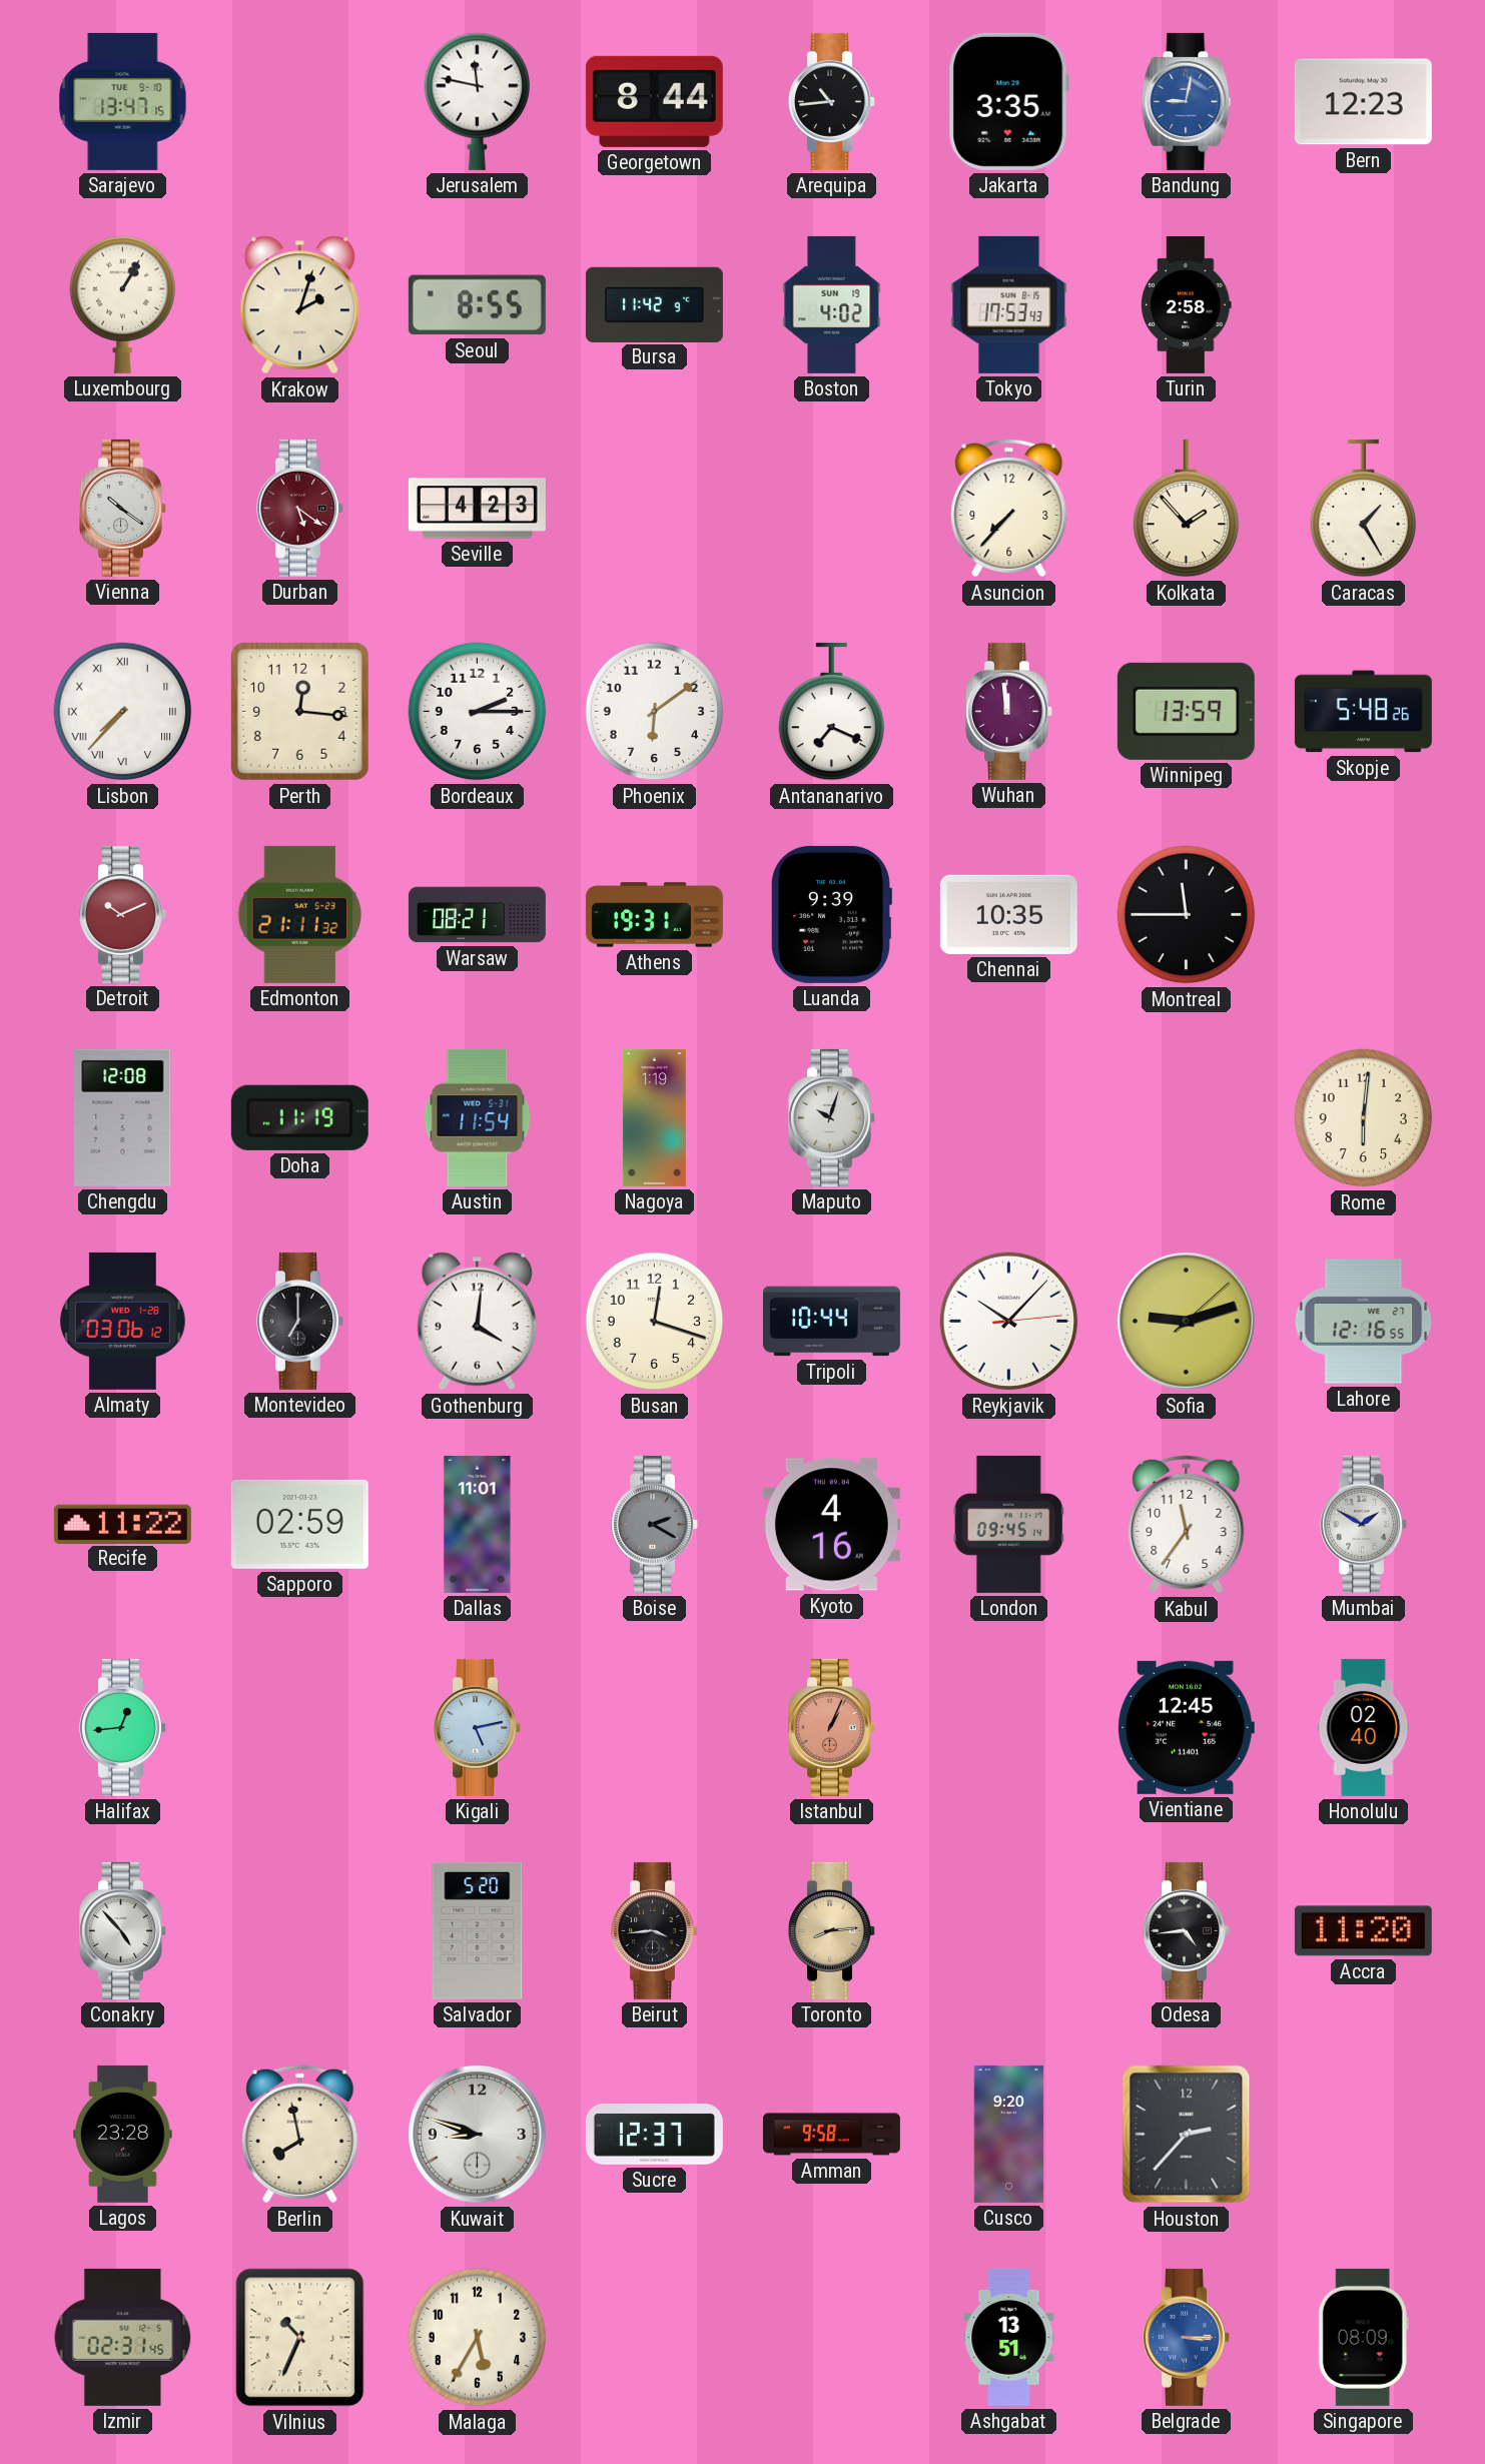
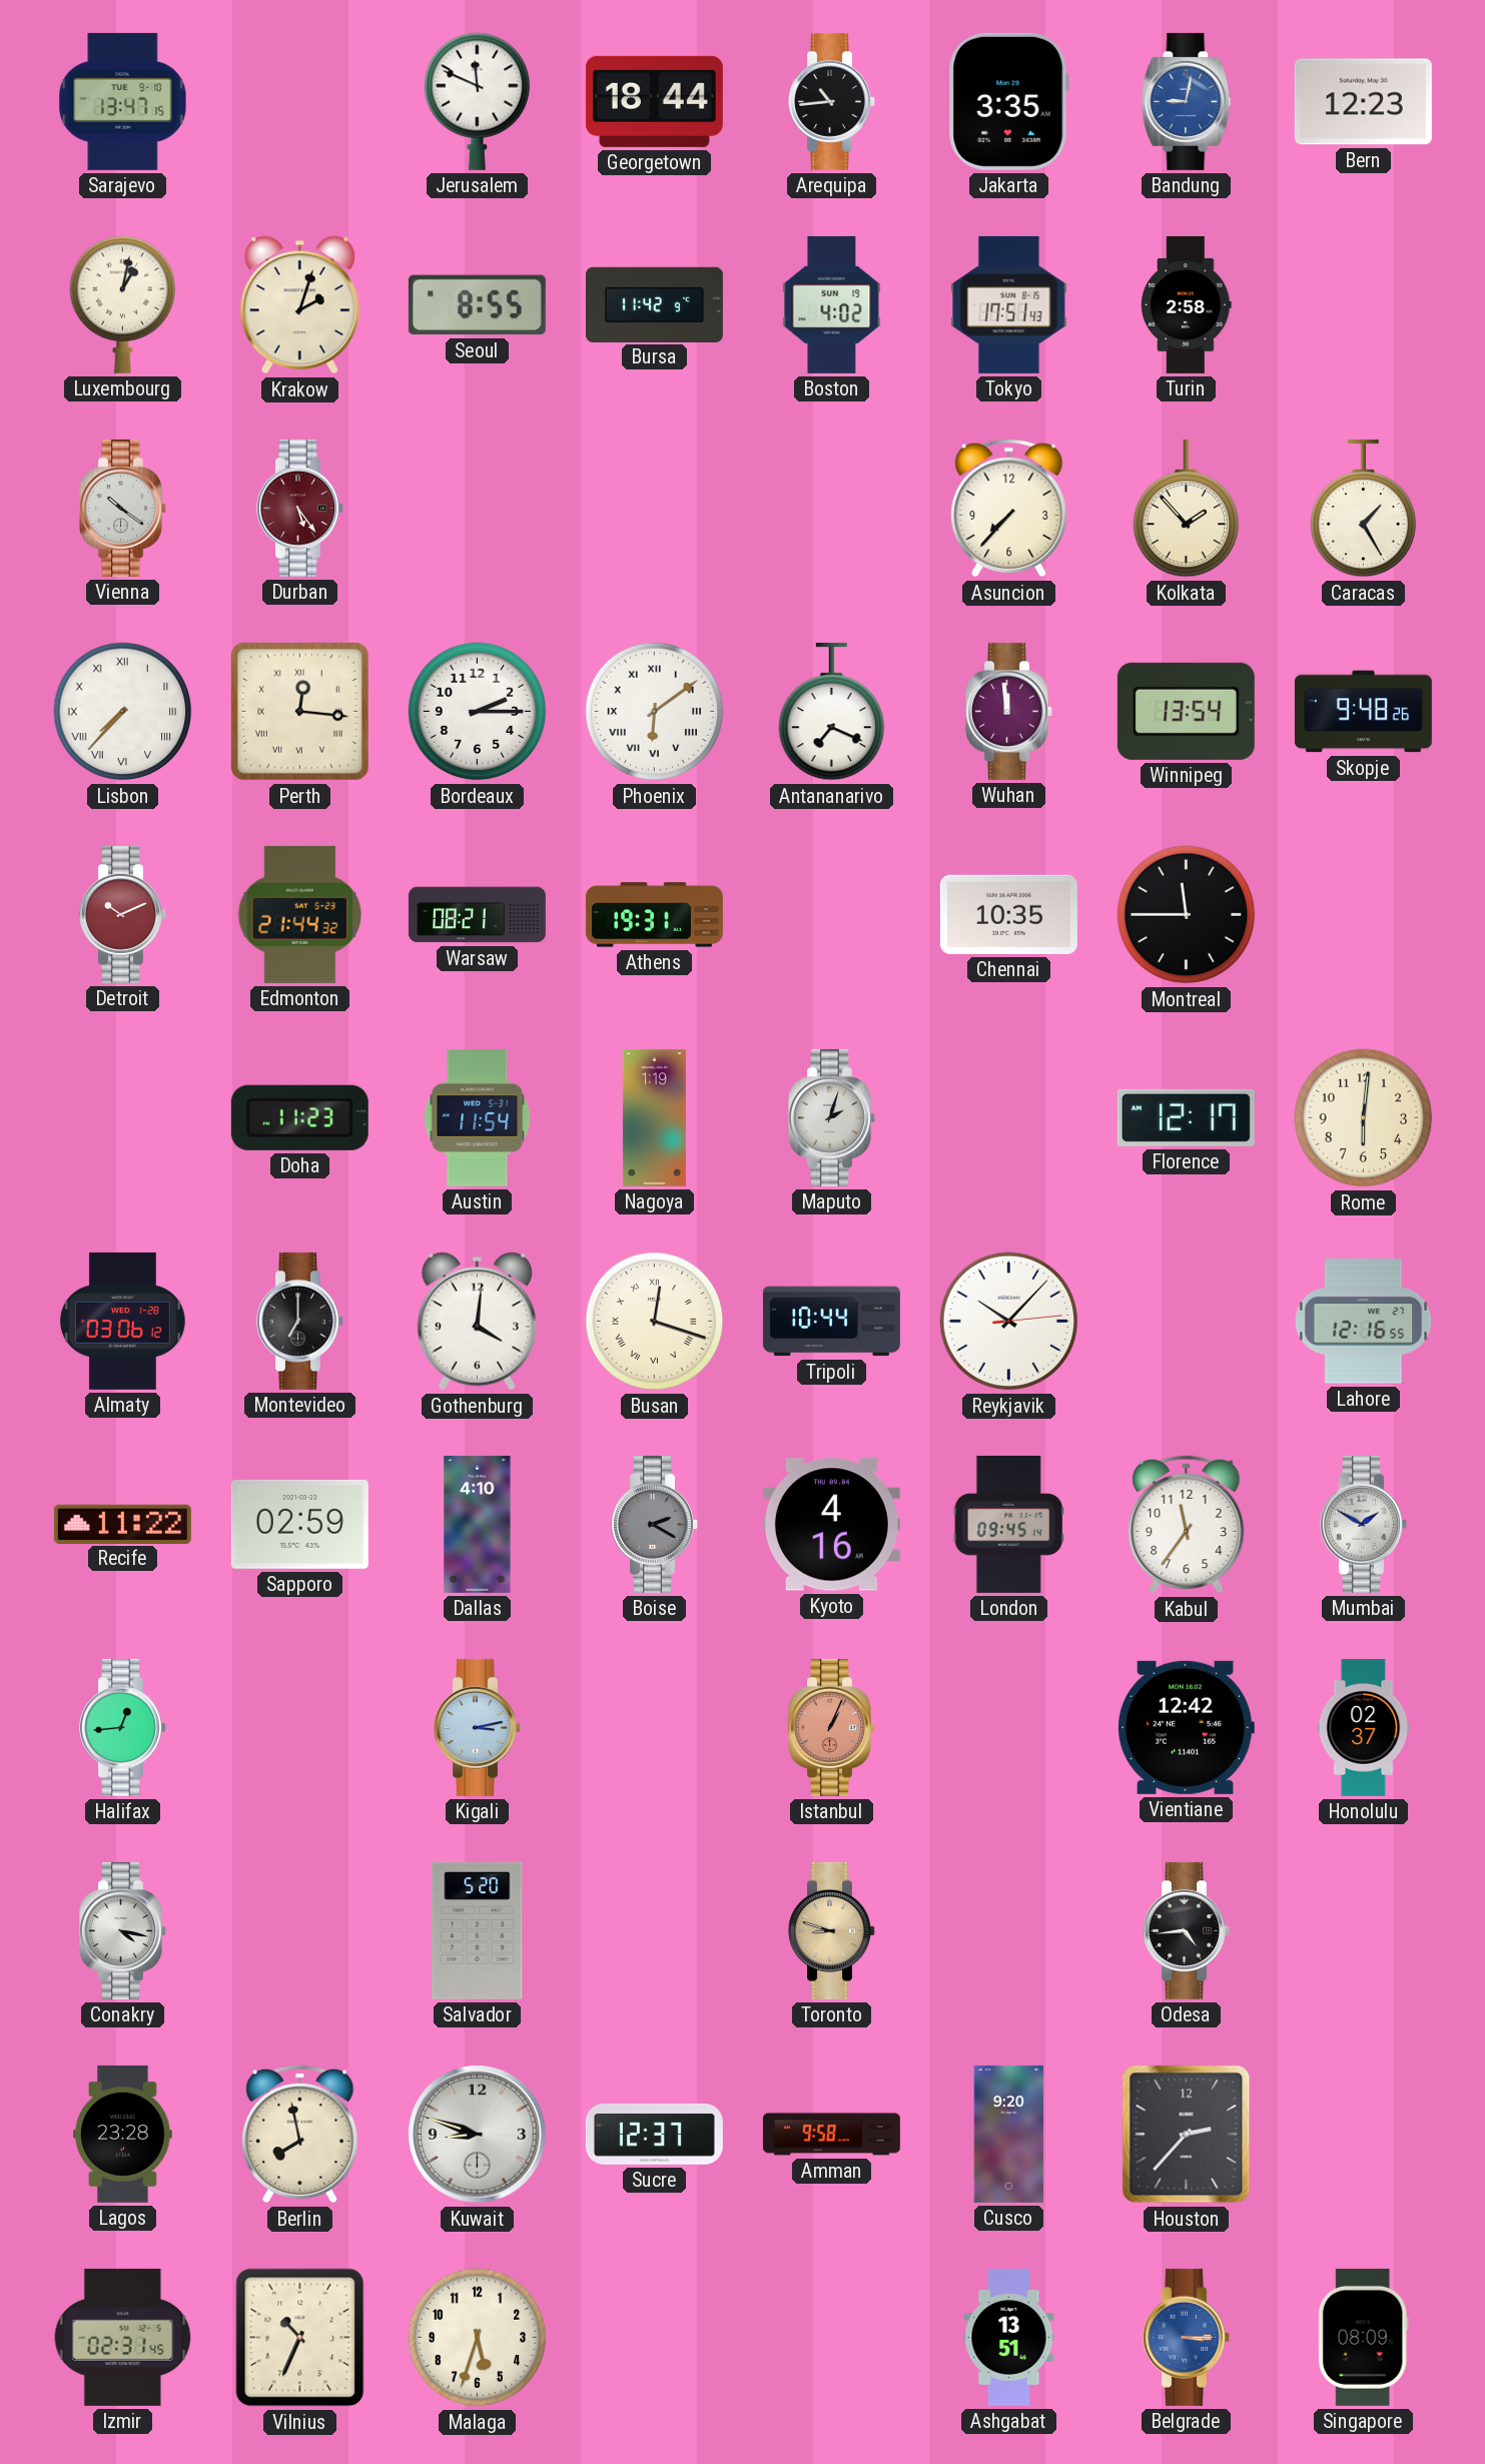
Jerusalem: 11:47 -> 11:49 (478, 101)
Georgetown: 8:44 -> 18:44 (654, 101)
Luxembourg: 1:05 -> 1:02 (123, 304)
Tokyo: 17:53 -> 17:51 (1009, 304)
Durban: 5:21 -> 5:24 (300, 508)
Seville: 4:23 -> none (477, 509)
Perth numerals: Arabic -> Roman (300, 712)
Phoenix numerals: Arabic -> Roman (655, 712)
Winnipeg: 13:59 -> 13:54 (1186, 711)
Skopje: 5:48 -> 9:48 (1363, 712)
Edmonton: 21:11 -> 21:44 (300, 914)
Luanda: 9:39 -> none (832, 914)
Chengdu: 12:08 -> none (123, 1117)
Doha: 11:19 -> 11:23 (299, 1117)
Maputo: 10:03 -> 2:03 (832, 1117)
Florence: none -> 12:17 (1186, 1117)
Busan numerals: Arabic -> Roman (655, 1322)
Sofia: 9:12 -> none (1187, 1322)
Dallas: 11:01 -> 4:10 (478, 1524)
Kigali: 5:13 -> 3:13 (478, 1727)
Vientiane: 12:45 -> 12:42 (1186, 1727)
Honolulu: 02:40 -> 02:37 (1364, 1727)
Conakry: 4:53 -> 4:17 (123, 1930)
Beirut: 3:44 -> none (655, 1930)
Toronto: 8:14 -> 8:48 (832, 1930)
Accra: 11:20 -> none (1363, 1931)
Malaga: 5:35 -> 5:33 (478, 2338)
